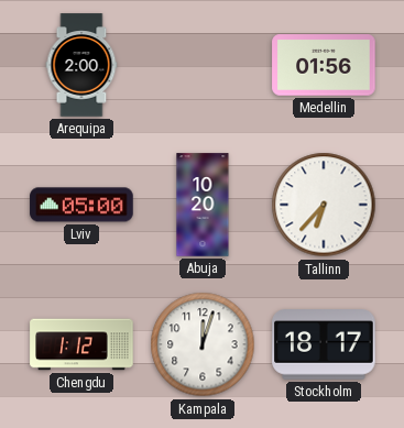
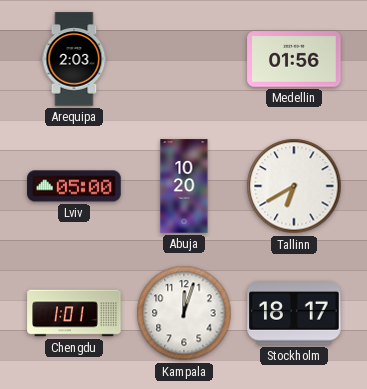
Arequipa: 2:00 -> 2:03 (74, 59)
Tallinn: 6:37 -> 6:40 (294, 186)
Chengdu: 1:12 -> 1:01 (74, 313)
